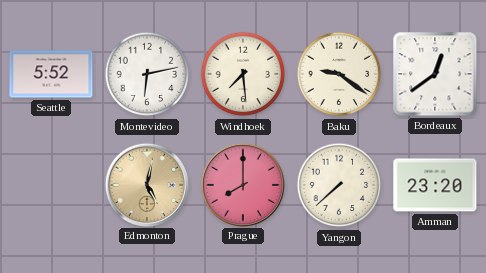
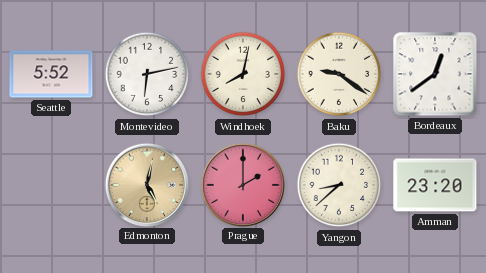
Windhoek: 7:29 -> 8:02 (243, 74)
Prague: 8:00 -> 2:00 (242, 184)
Yangon: 7:38 -> 8:38 (339, 185)
